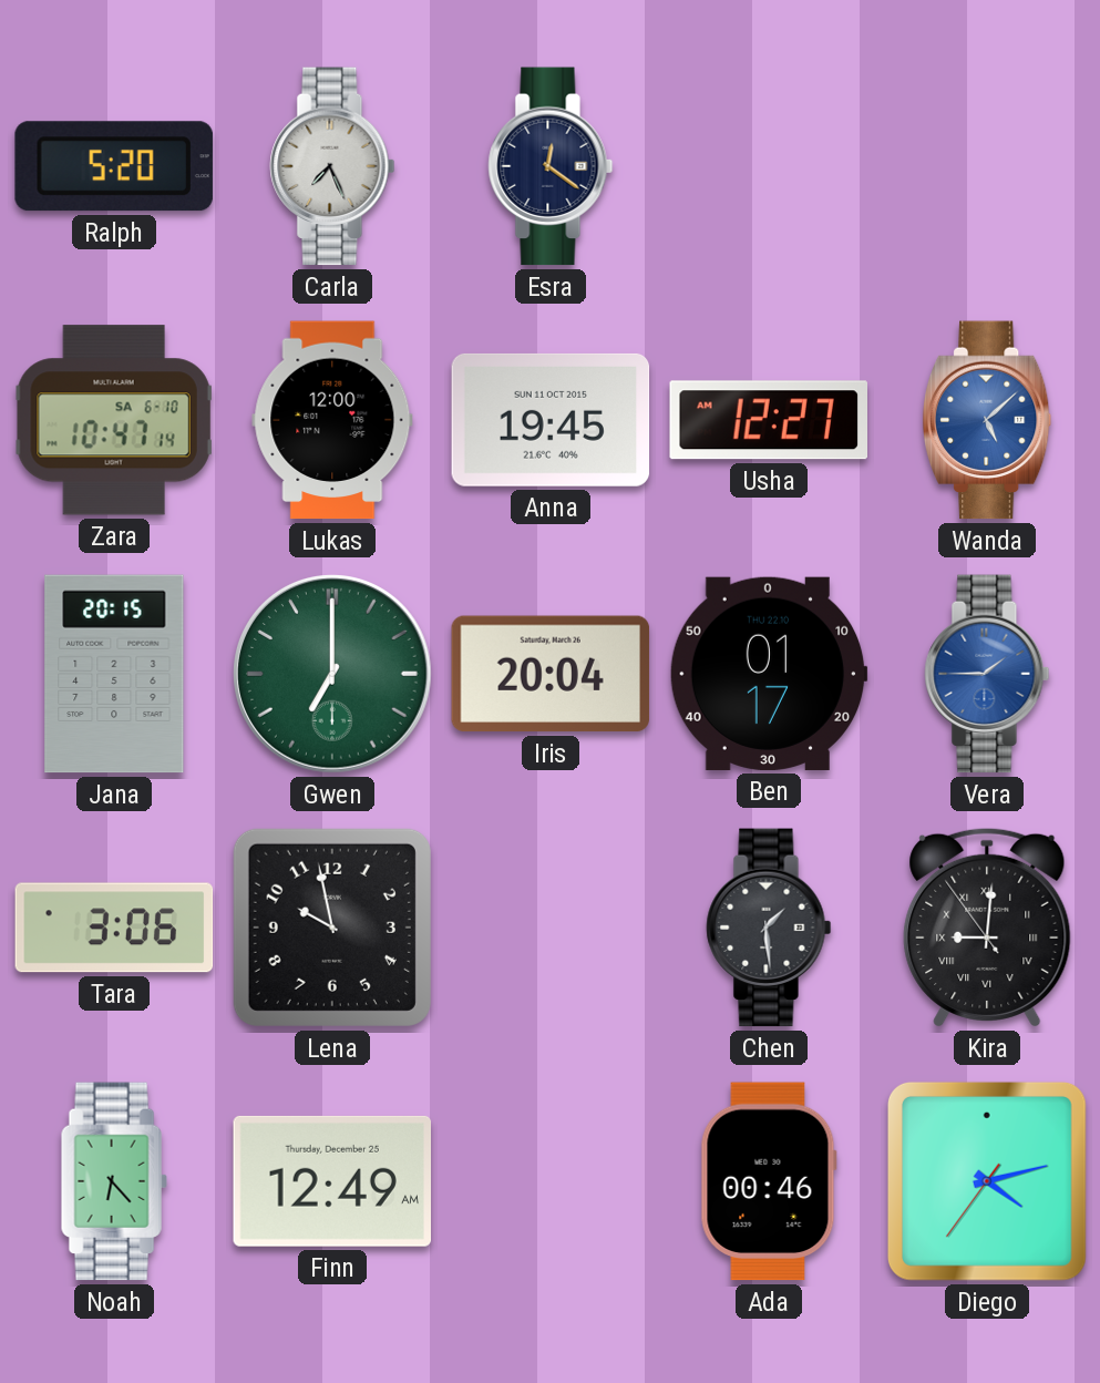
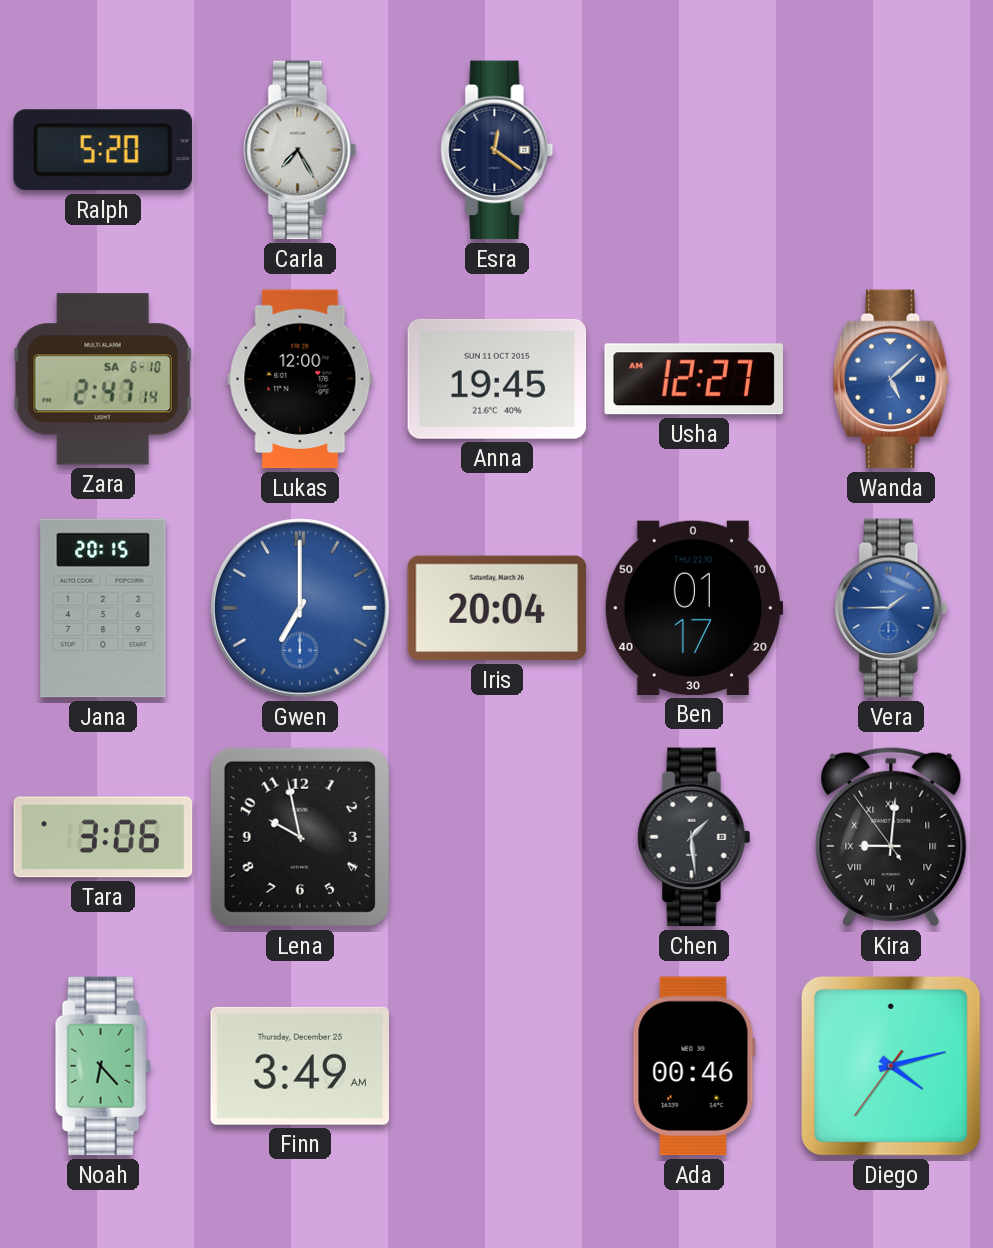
Carla: 7:26 -> 7:25 (300, 150)
Zara: 10:47 -> 2:47 (103, 379)
Gwen dial: green -> blue (301, 609)
Finn: 12:49 -> 3:49 (299, 1066)
